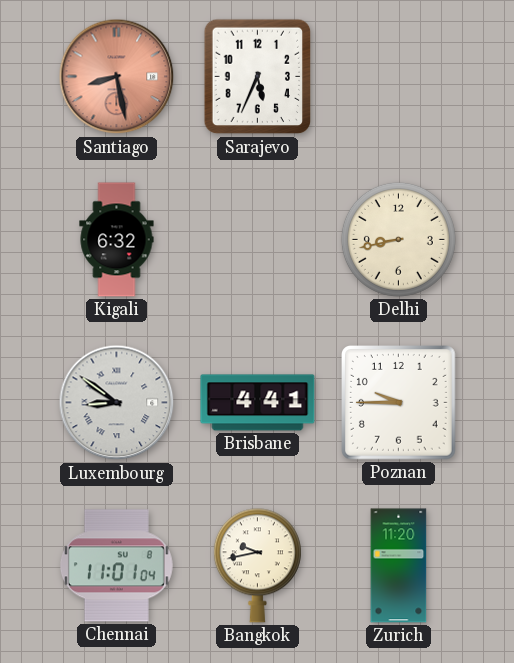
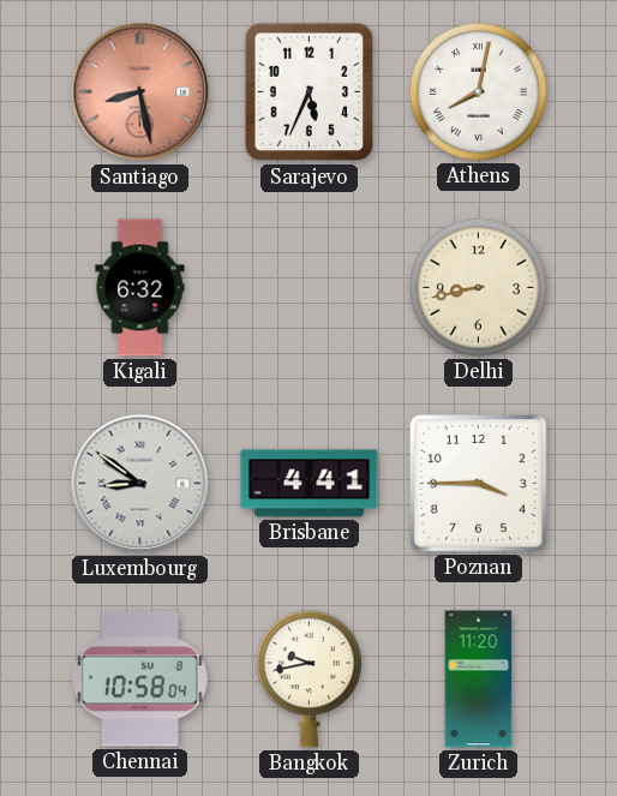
Athens: none -> 8:02 (478, 91)
Poznan: 9:45 -> 3:45 (479, 484)
Chennai: 11:01 -> 10:58 (139, 680)
